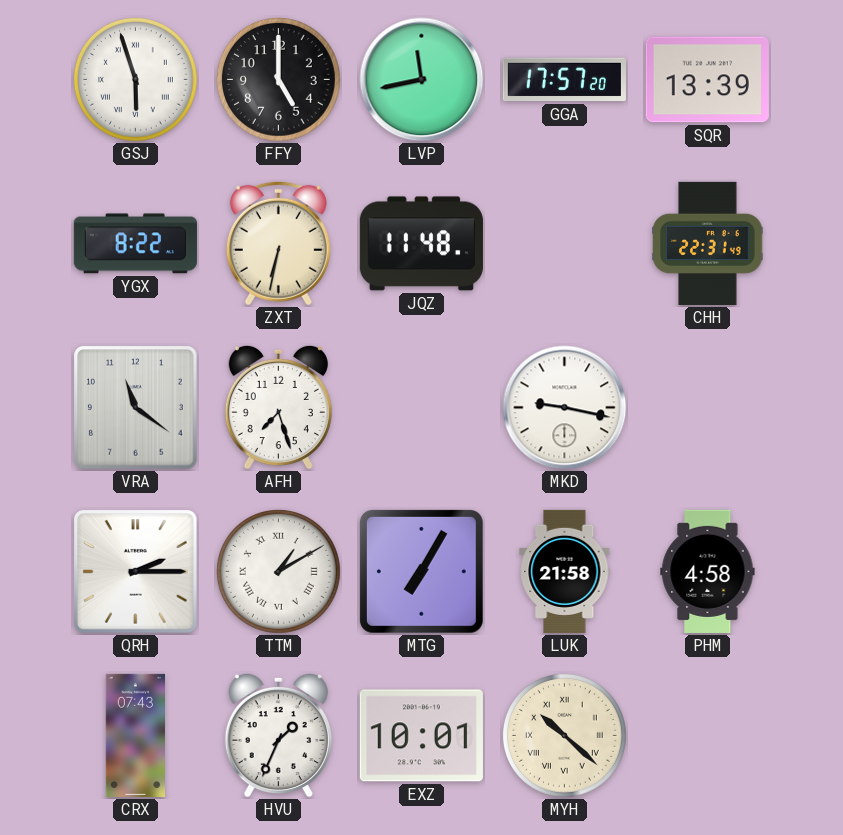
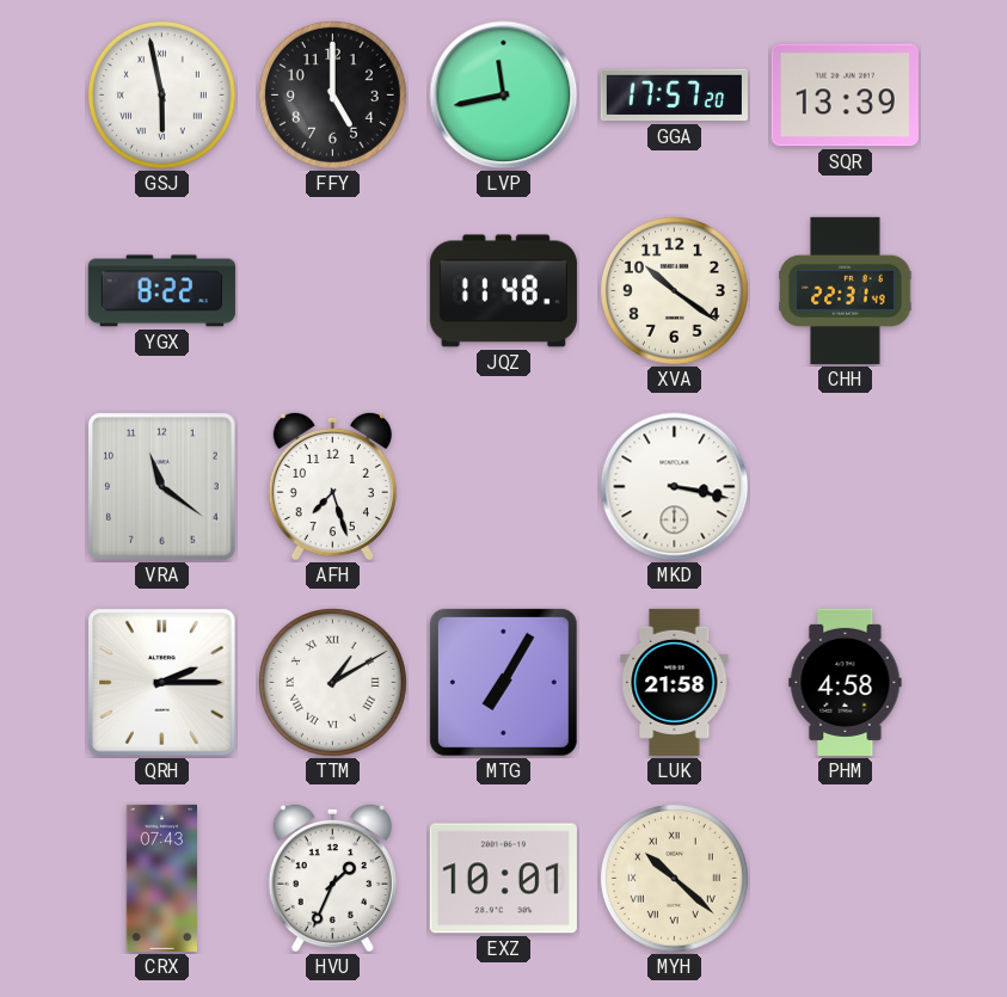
GSJ: 5:57 -> 5:58 (161, 94)
ZXT: 6:32 -> none (278, 243)
XVA: none -> 10:21 (674, 290)
MKD: 9:17 -> 3:17 (675, 487)
